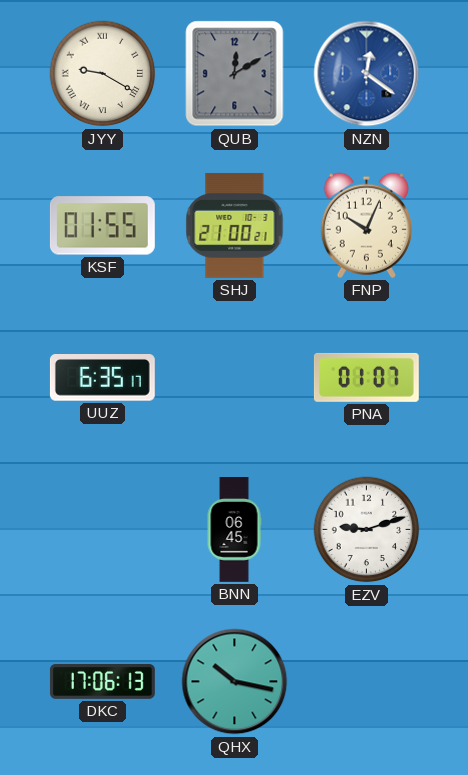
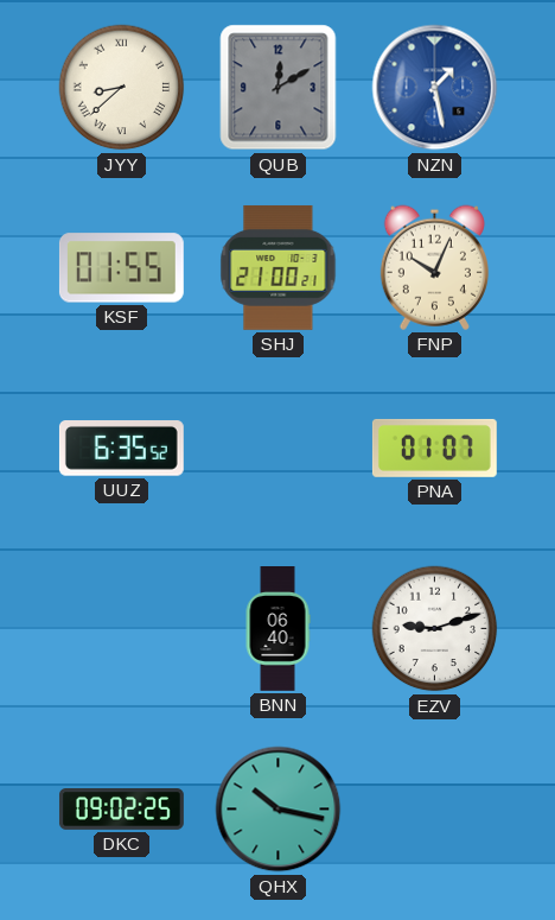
JYY: 9:20 -> 8:38 (122, 88)
NZN: 12:21 -> 1:28 (435, 88)
UUZ: 6:35:17 -> 6:35:52 (121, 449)
BNN: 06:45 -> 06:40 (277, 629)
DKC: 17:06 -> 09:02 (121, 810)
